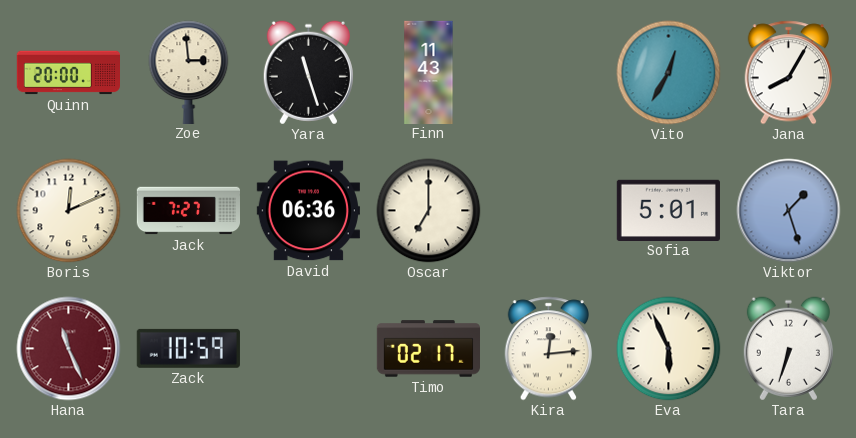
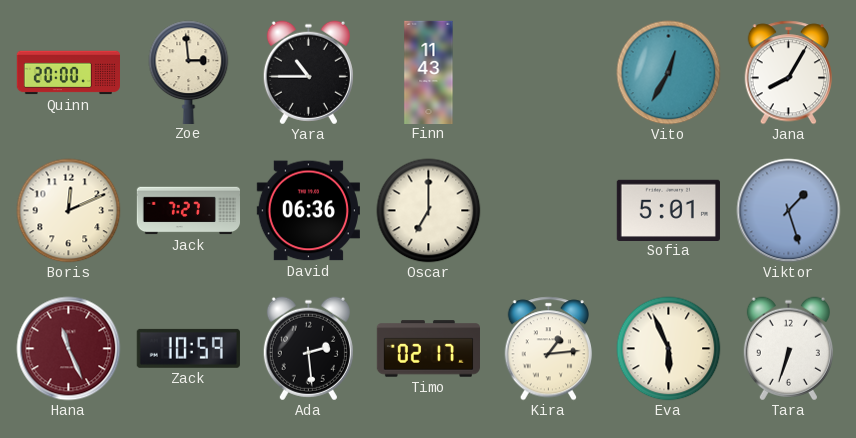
Yara: 11:27 -> 10:45 (308, 73)
Ada: none -> 2:29 (308, 349)
Kira: 12:14 -> 1:14 (549, 349)
